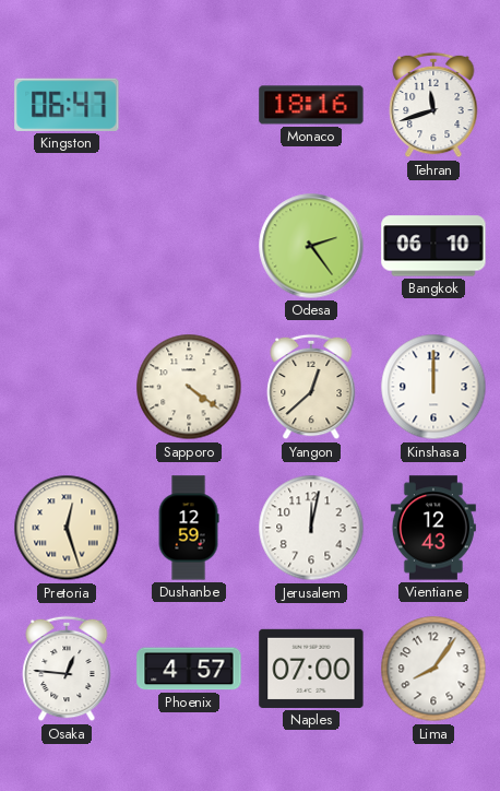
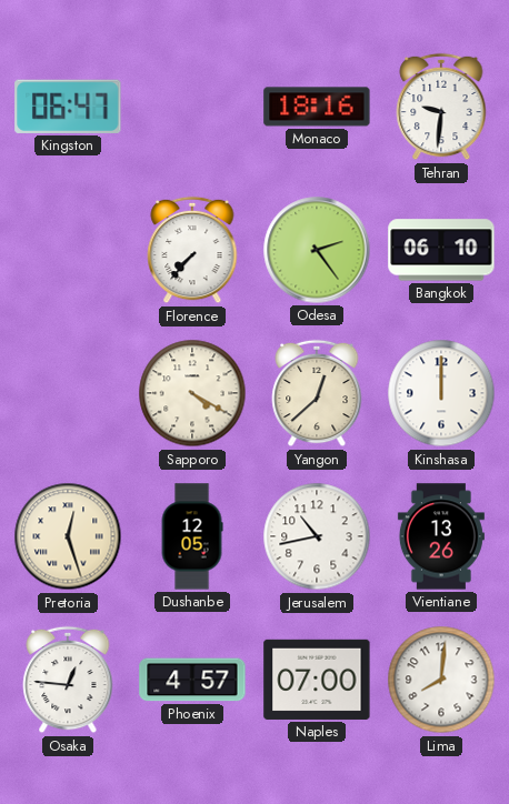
Tehran: 11:42 -> 9:31 (441, 107)
Florence: none -> 7:37 (192, 250)
Sapporo: 4:21 -> 4:20 (192, 393)
Dushanbe: 12:59 -> 12:05 (192, 536)
Jerusalem: 12:02 -> 10:43 (317, 536)
Vientiane: 12:43 -> 13:26 (441, 536)
Lima: 8:06 -> 8:01 (441, 680)
